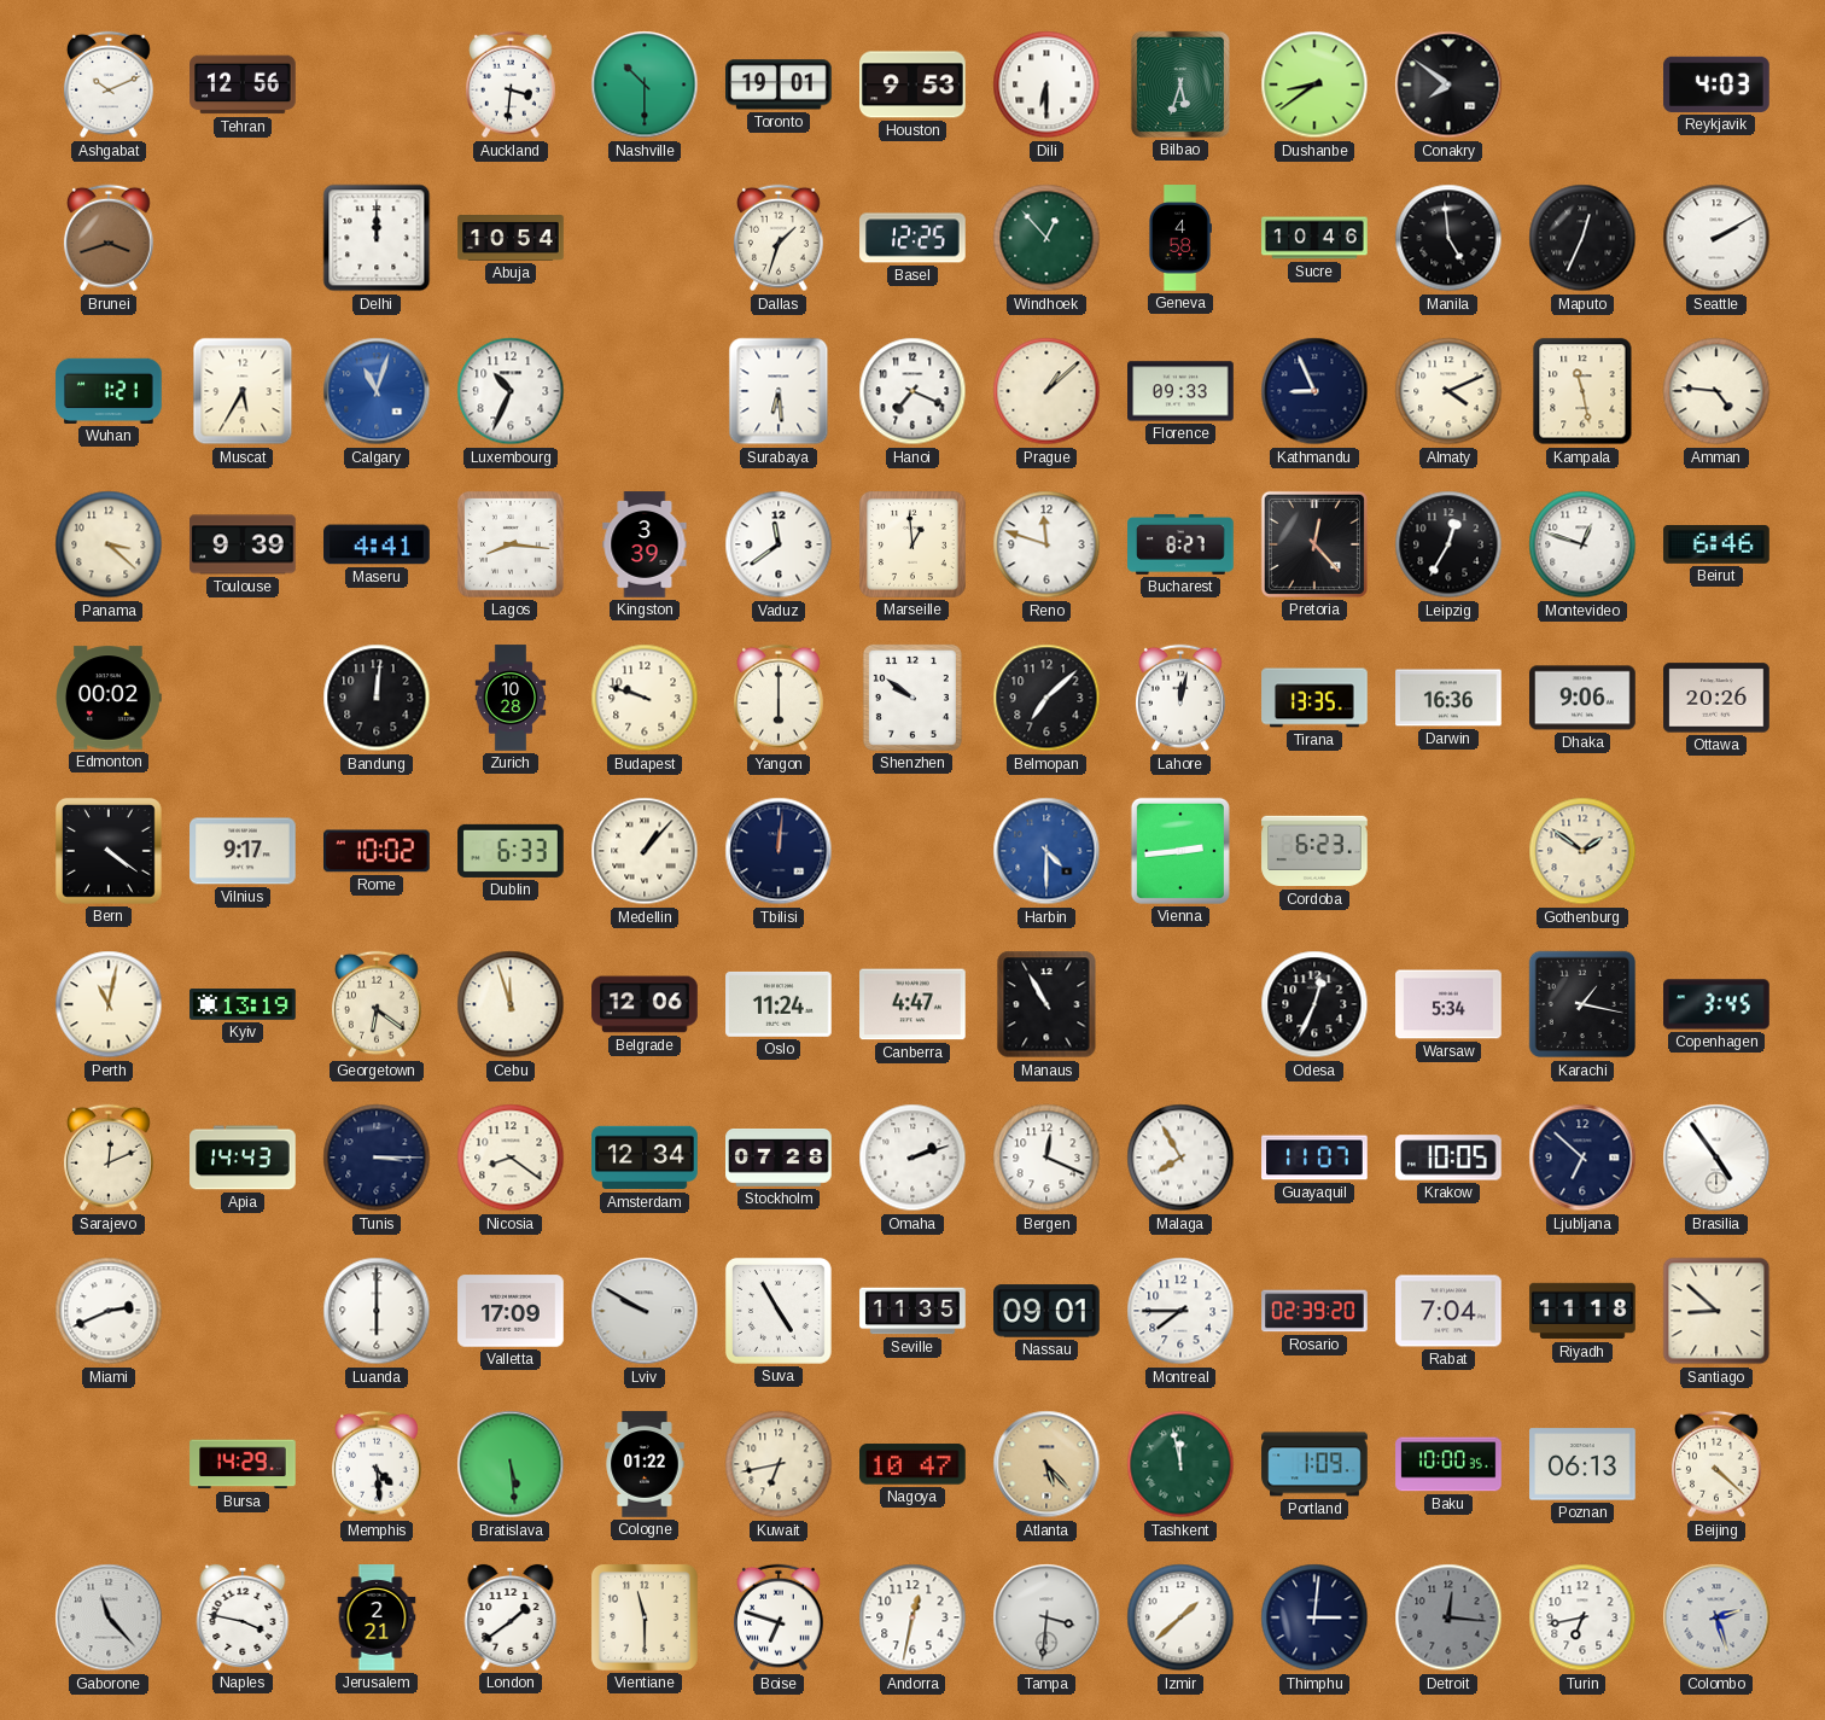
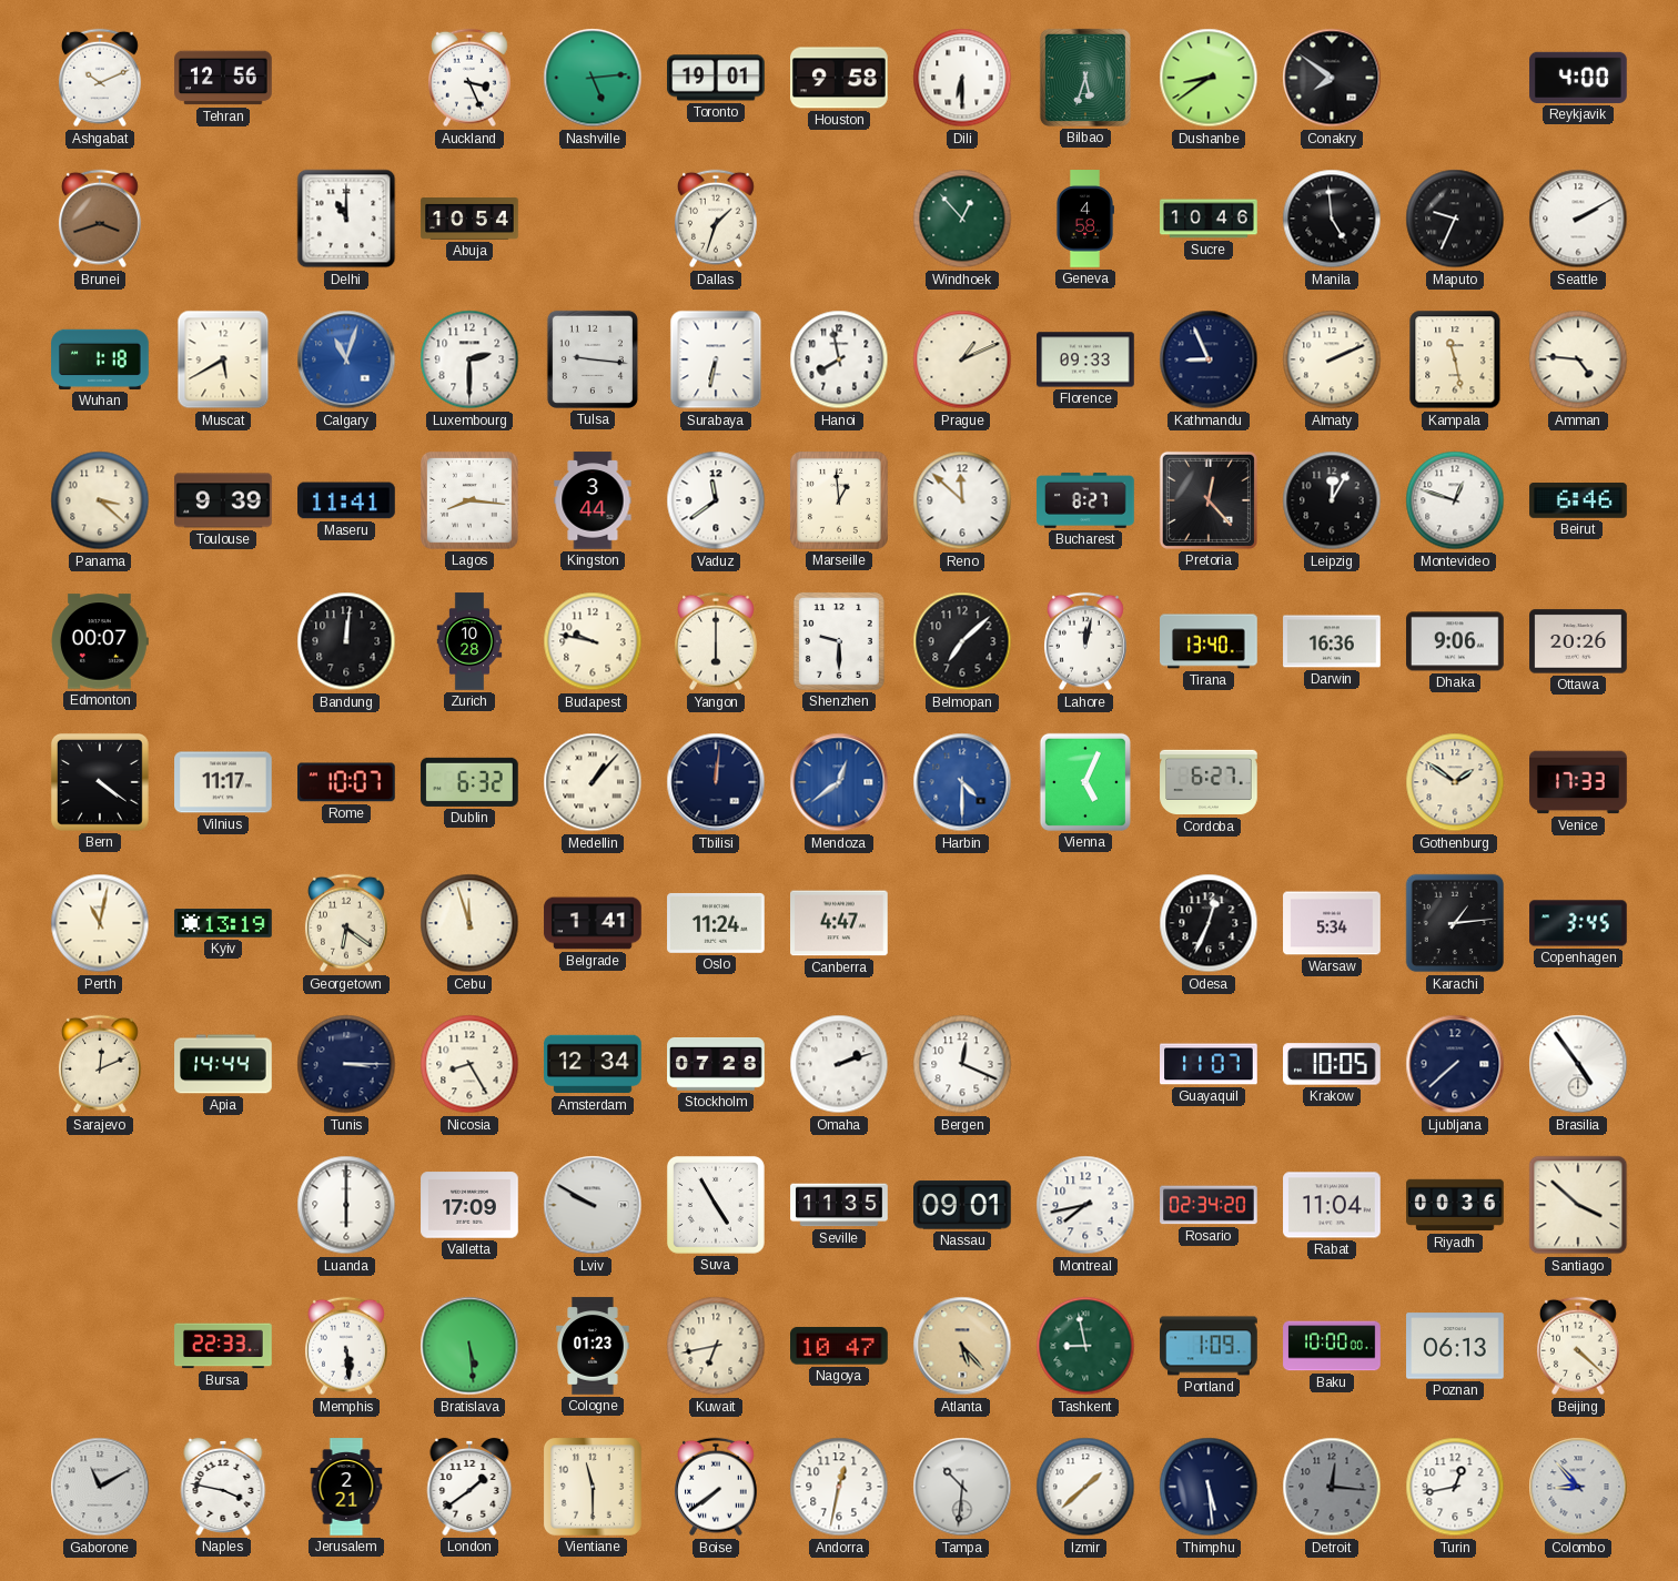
Auckland: 3:31 -> 3:26 (469, 78)
Nashville: 10:30 -> 5:14 (593, 78)
Houston: 9:53 -> 9:58 (840, 78)
Reykjavik: 4:03 -> 4:00 (1578, 78)
Delhi: 12:00 -> 11:00 (346, 219)
Basel: 12:25 -> none (913, 238)
Maputo: 12:34 -> 9:34 (1455, 219)
Wuhan: 1:21 -> 1:18 (100, 359)
Muscat: 5:35 -> 5:40 (223, 359)
Luxembourg: 10:34 -> 2:30 (469, 359)
Tulsa: none -> 9:16 (593, 359)
Surabaya: 6:29 -> 6:32 (716, 359)
Hanoi: 7:19 -> 7:58 (839, 359)
Prague: 1:08 -> 1:11 (962, 359)
Almaty: 4:11 -> 2:11 (1332, 359)
Maseru: 4:41 -> 11:41 (346, 500)
Kingston: 3:39 -> 3:44 (593, 500)
Reno: 11:48 -> 11:52 (962, 500)
Leipzig: 12:35 -> 12:05 (1332, 500)
Edmonton: 00:02 -> 00:07 (100, 641)
Budapest: 9:48 -> 9:47 (593, 641)
Shenzhen: 9:51 -> 9:30 (839, 641)
Tirana: 13:35 -> 13:40 (1209, 641)
Vilnius: 9:17 -> 11:17 (223, 782)
Rome: 10:02 -> 10:07 (347, 782)
Dublin: 6:33 -> 6:32 (469, 782)
Mendoza: none -> 12:39 (839, 782)
Vienna: 2:44 -> 5:04 (1085, 782)
Cordoba: 6:23 -> 6:27 (1209, 782)
Venice: none -> 17:33 (1578, 782)
Belgrade: 12:06 -> 1:41 (593, 923)
Manaus: 10:55 -> none (1046, 1004)
Karachi: 1:17 -> 1:14 (1455, 923)
Apia: 14:43 -> 14:44 (223, 1064)
Nicosia: 8:21 -> 8:25 (469, 1064)
Malaga: 7:55 -> none (1180, 1158)
Ljubljana: 6:52 -> 7:38 (1455, 1064)
Miami: 2:41 -> none (109, 1311)
Montreal: 7:45 -> 7:43 (1085, 1205)
Rosario: 02:39 -> 02:34 (1209, 1205)
Rabat: 7:04 -> 11:04 (1332, 1205)
Riyadh: 11:18 -> 00:36 (1455, 1205)
Santiago: 8:52 -> 3:52 (1578, 1205)
Bursa: 14:29 -> 22:33 (223, 1346)
Memphis: 4:29 -> 5:29 (346, 1346)
Cologne: 01:22 -> 01:23 (593, 1346)
Tashkent: 11:58 -> 8:58 (1085, 1346)
Baku: 10:00:35 -> 10:00:00 (1332, 1346)
Gaborone: 11:23 -> 11:10 (100, 1487)
Boise: 6:48 -> 7:39 (716, 1487)
Tampa: 3:31 -> 10:31 (962, 1487)
Thimphu: 3:01 -> 5:29 (1209, 1487)
Turin: 6:43 -> 12:43 (1455, 1487)
Colombo: 2:27 -> 8:53 (1578, 1487)
